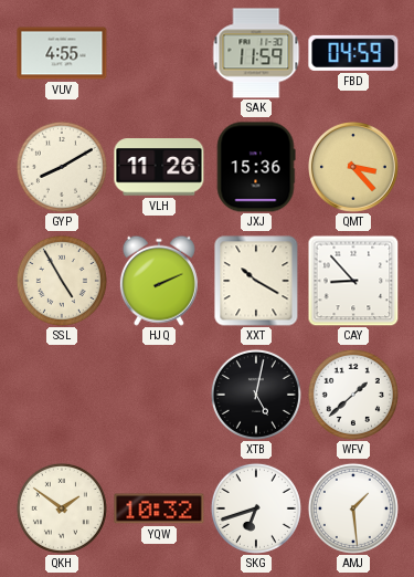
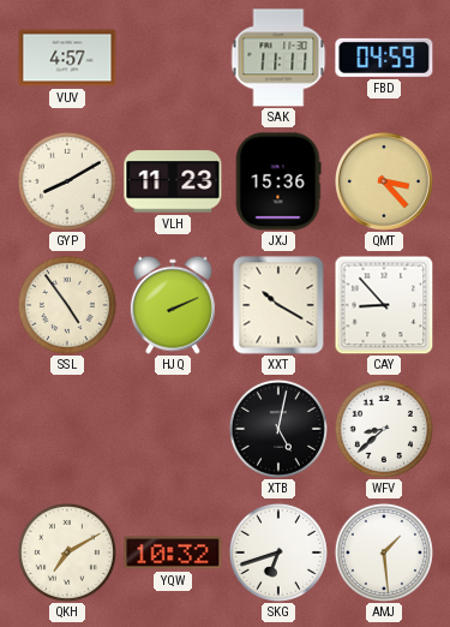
VUV: 4:55 -> 4:57 (67, 58)
SAK: 11:59 -> 11:11 (278, 58)
VLH: 11:26 -> 11:23 (173, 181)
SSL: 4:55 -> 4:54 (67, 305)
WFV: 1:38 -> 8:38 (384, 429)
QKH: 1:51 -> 7:10 (67, 553)
